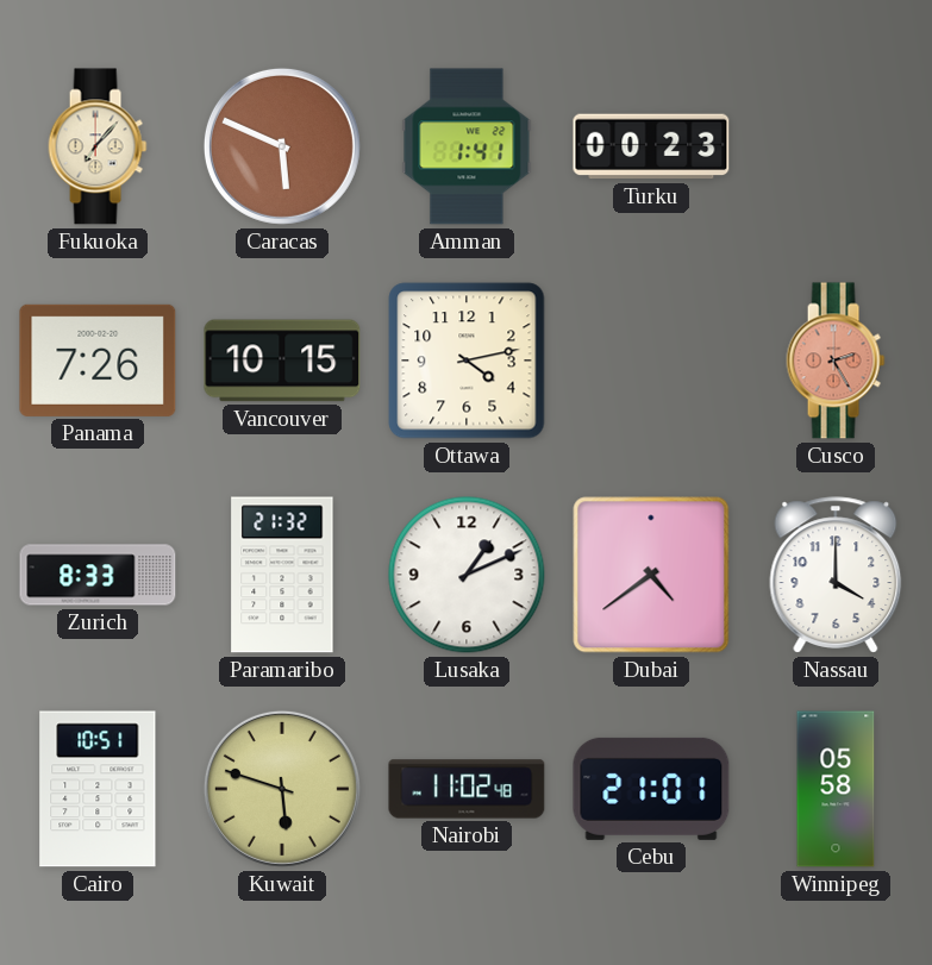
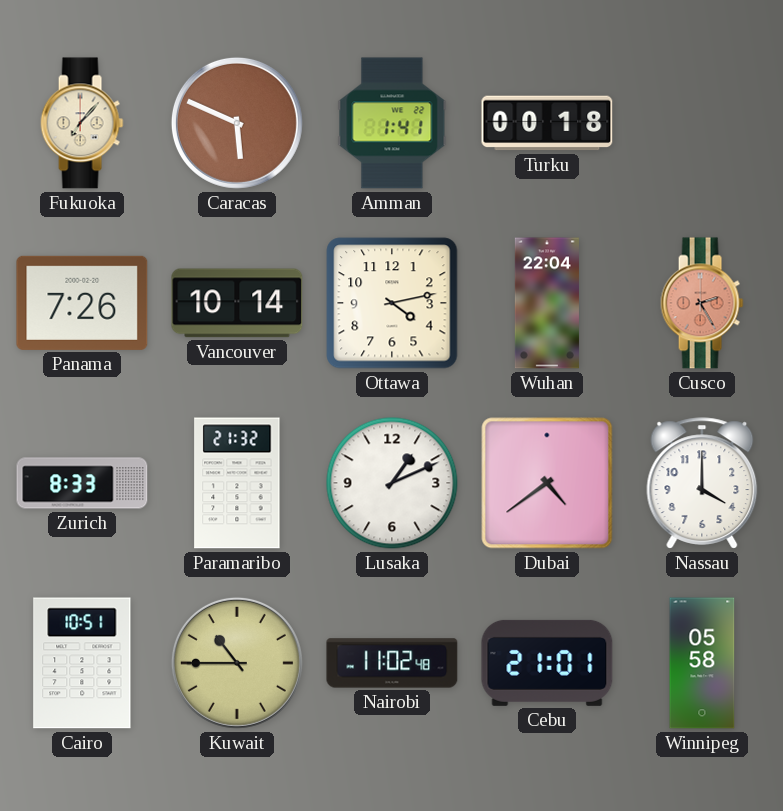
Turku: 00:23 -> 00:18 (547, 123)
Vancouver: 10:15 -> 10:14 (237, 303)
Wuhan: none -> 22:04 (547, 303)
Kuwait: 5:48 -> 10:45 (237, 663)
